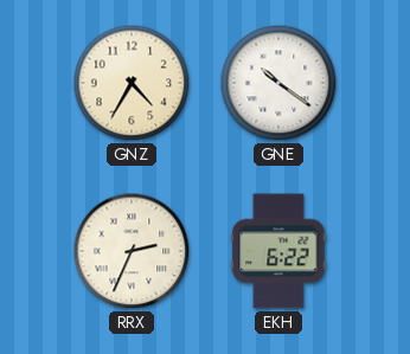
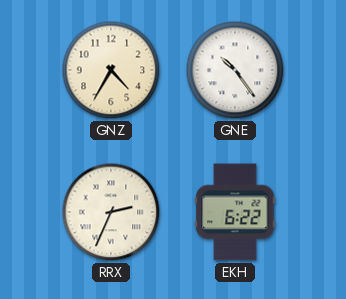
GNE: 10:21 -> 10:24 (235, 70)
